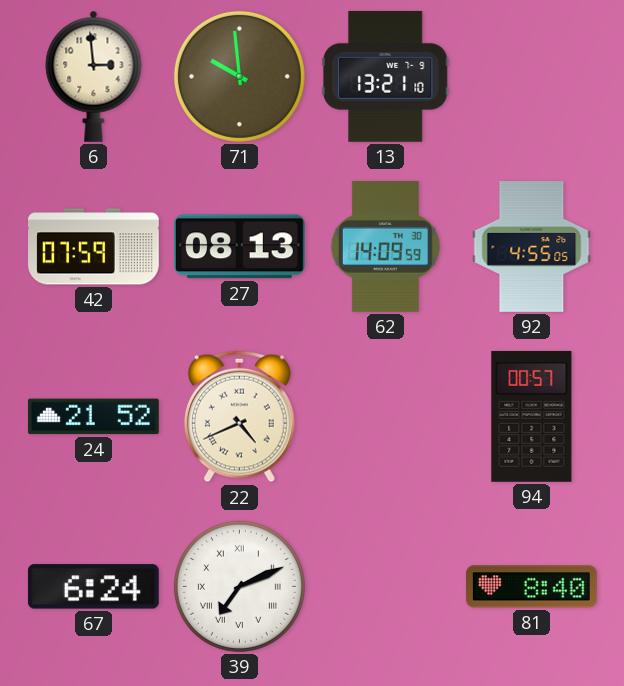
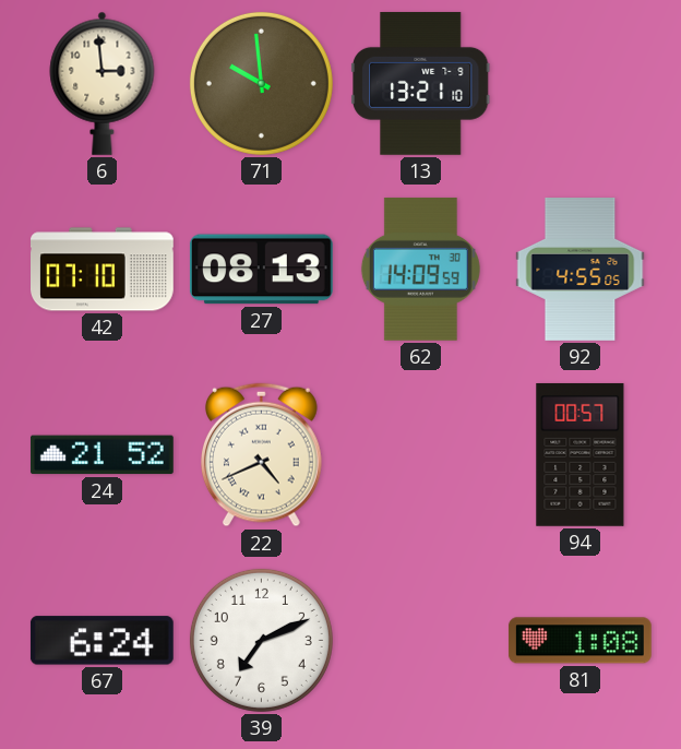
42: 07:59 -> 07:10 (103, 270)
39 numerals: Roman -> Arabic (261, 640)
81: 8:40 -> 1:08 (580, 641)
